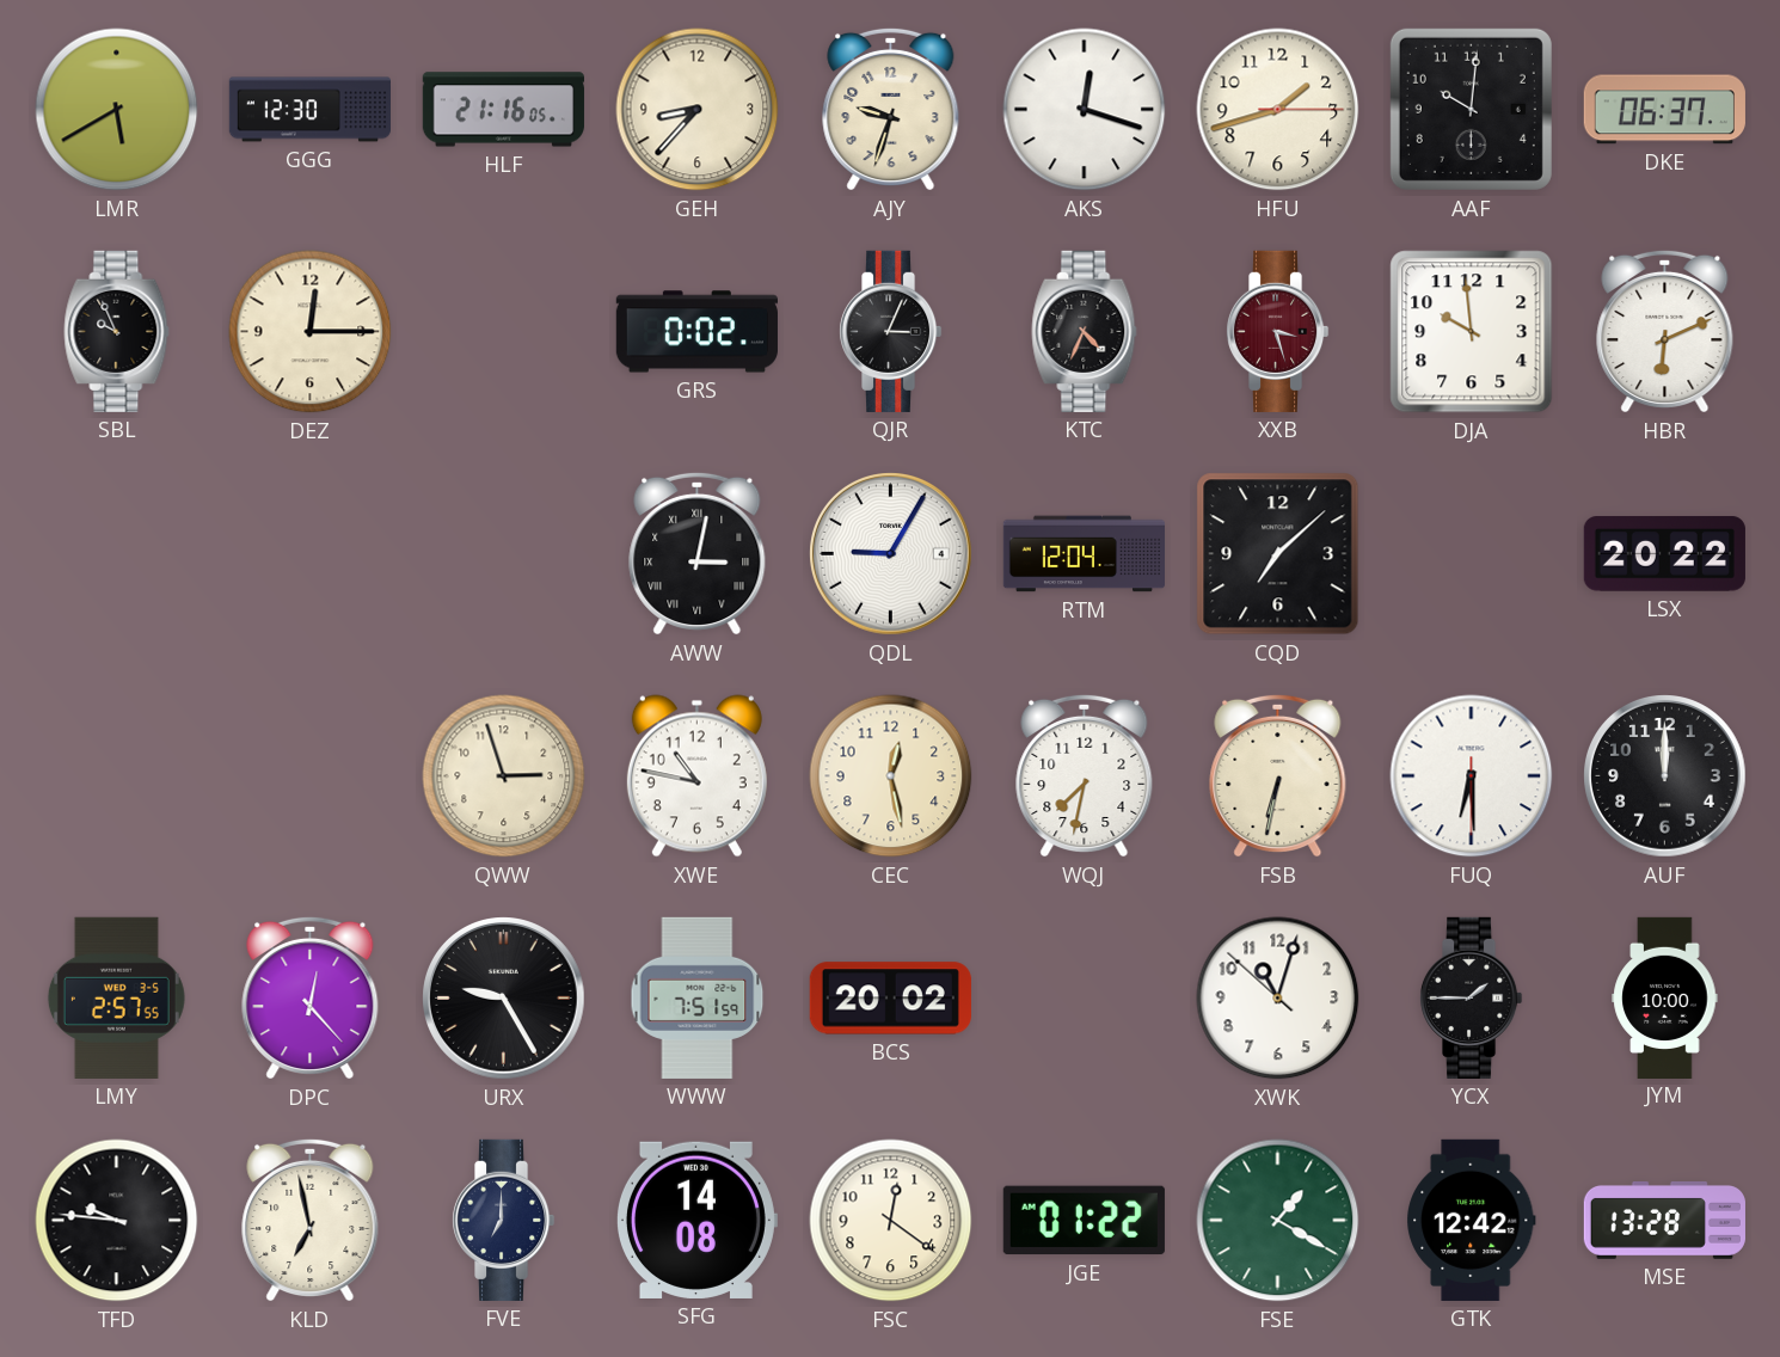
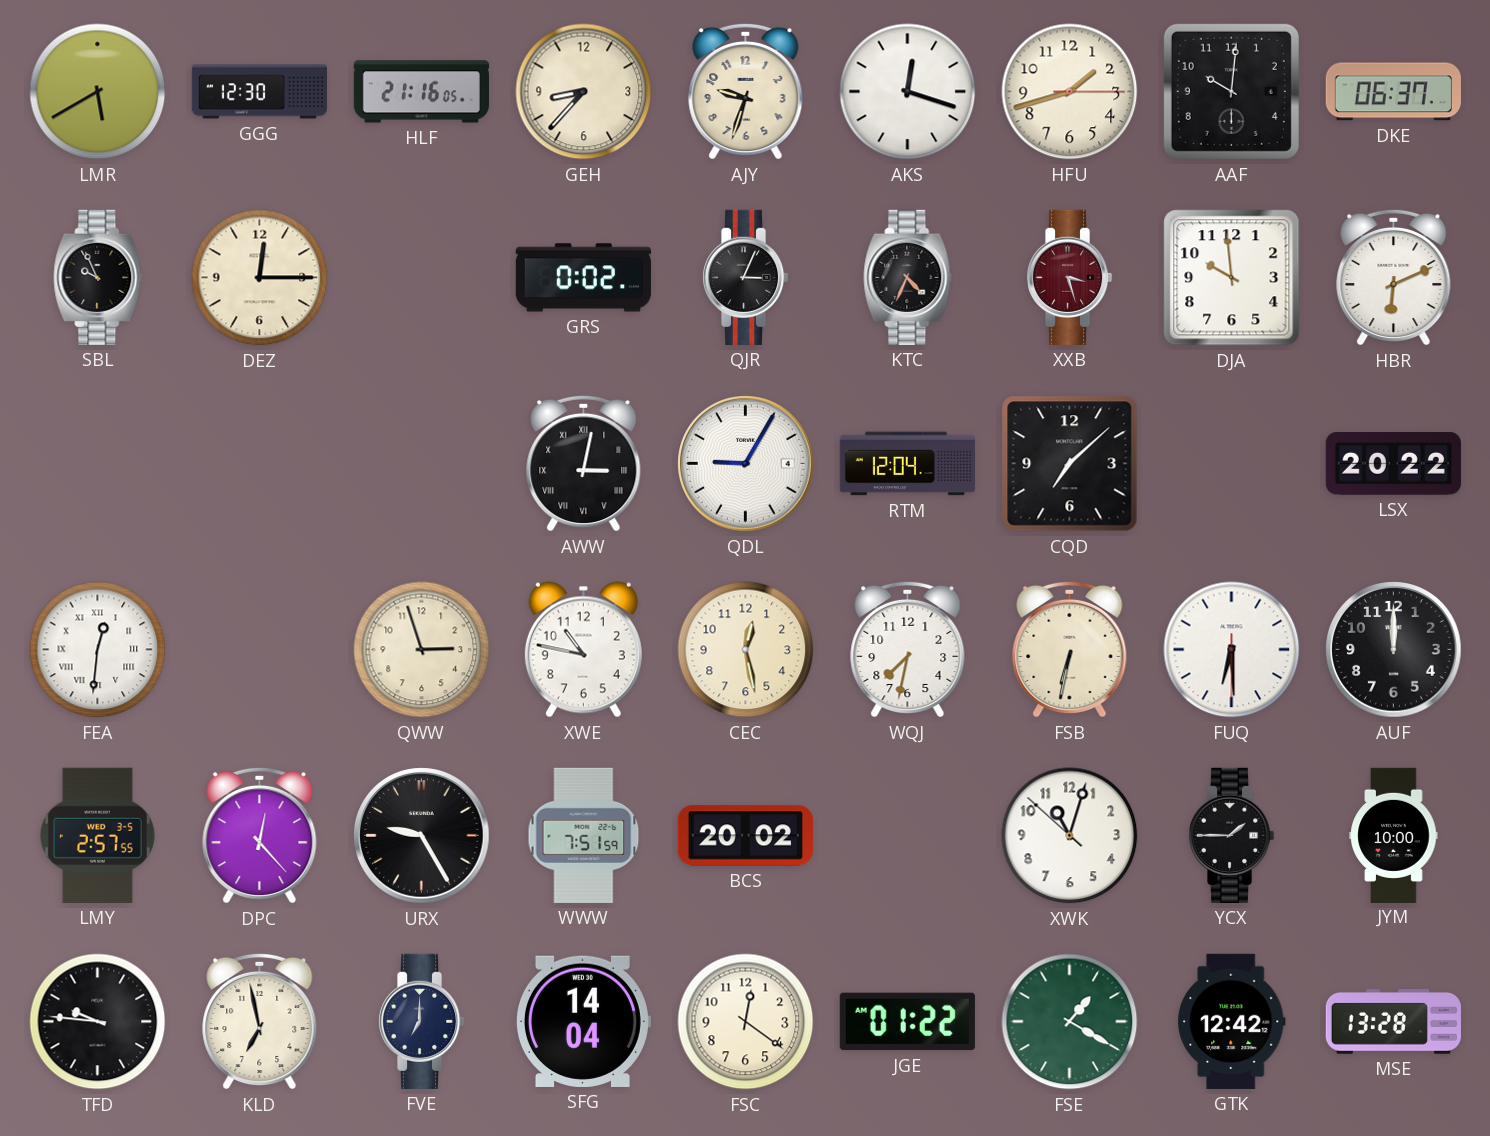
FEA: none -> 12:31 (98, 650)
SFG: 14:08 -> 14:04 (583, 1021)
